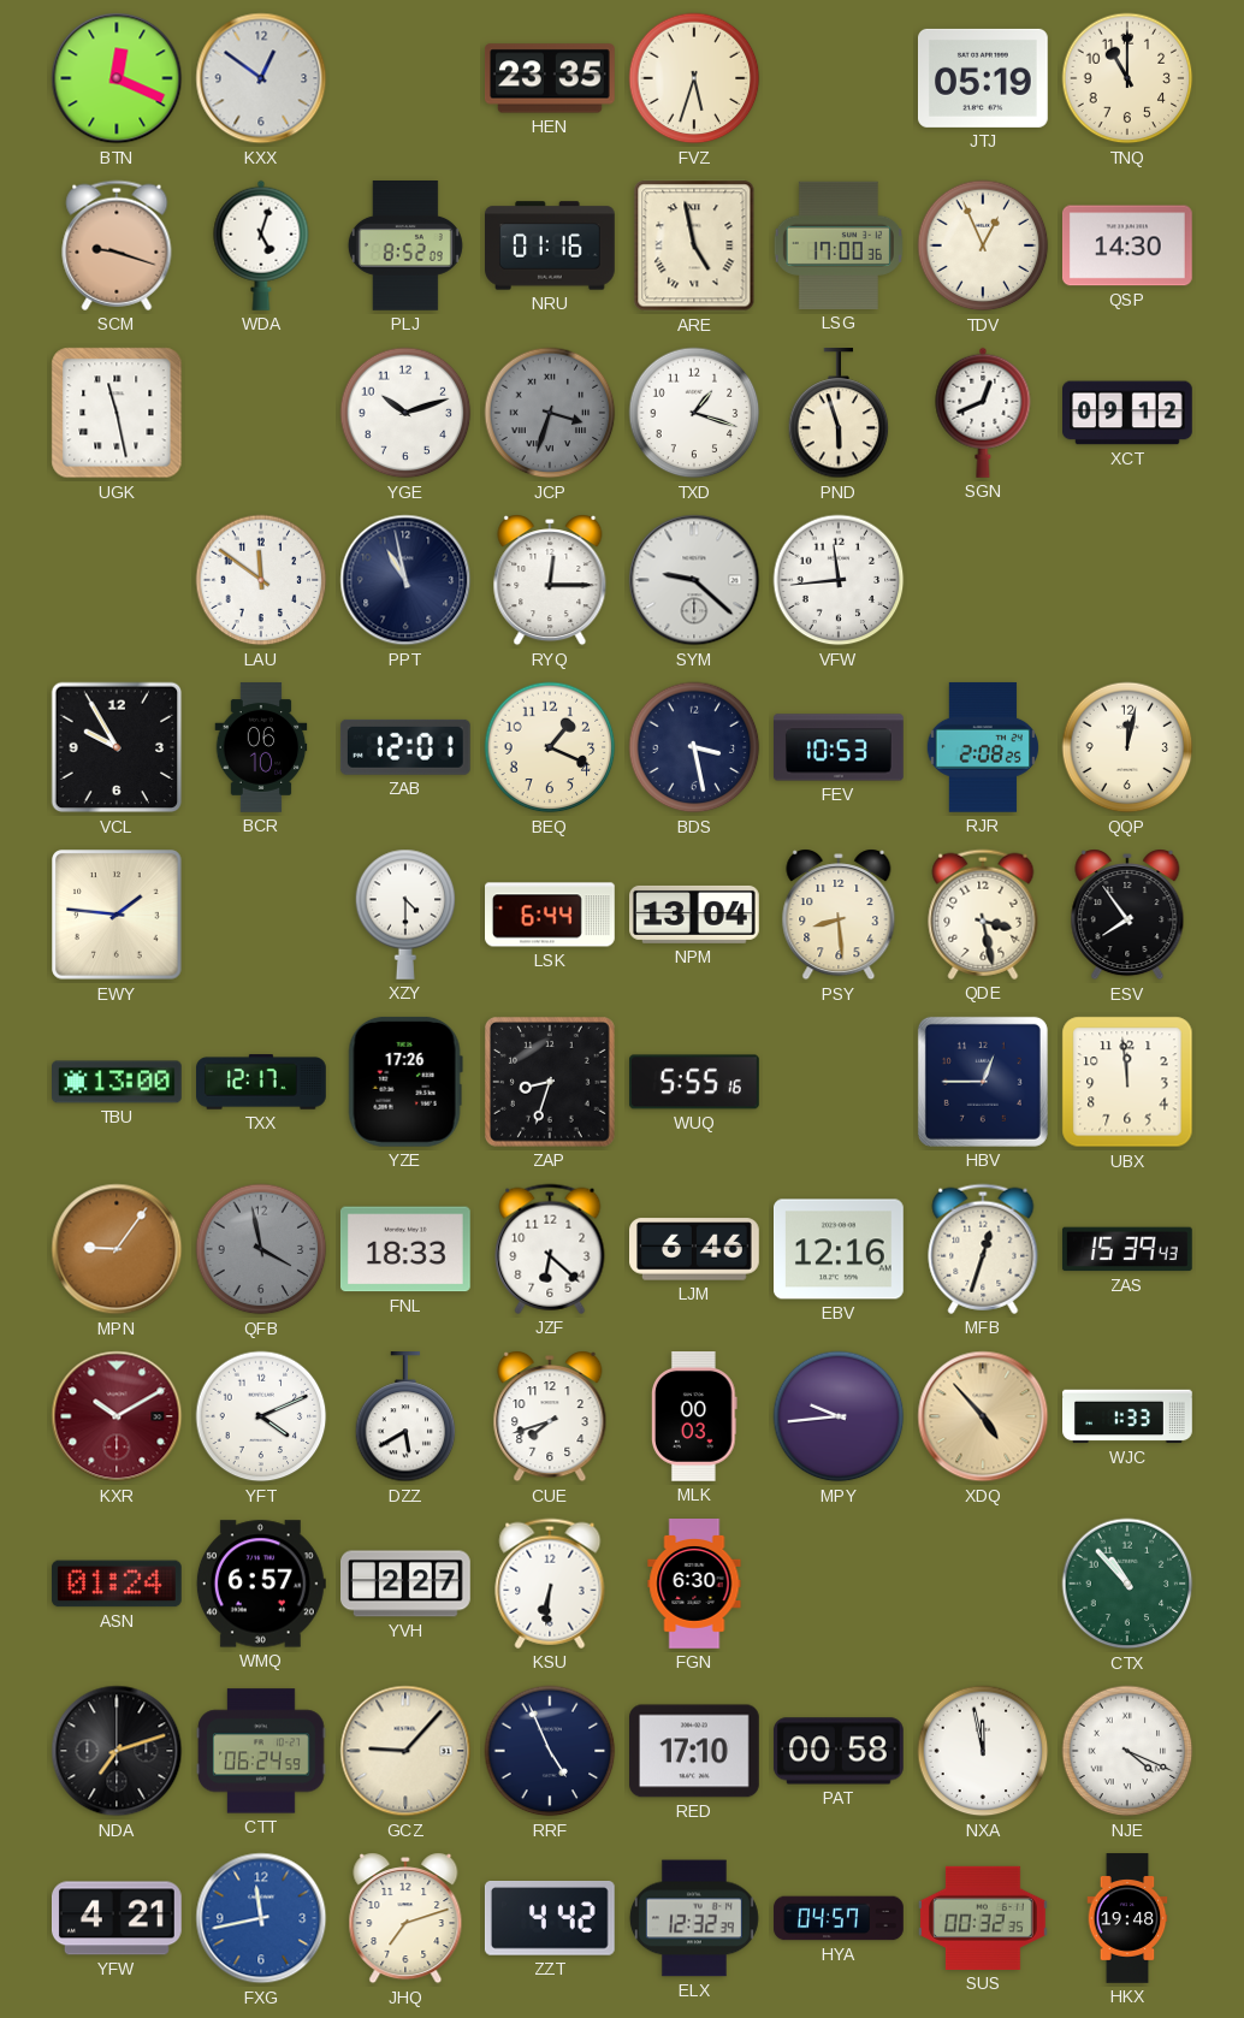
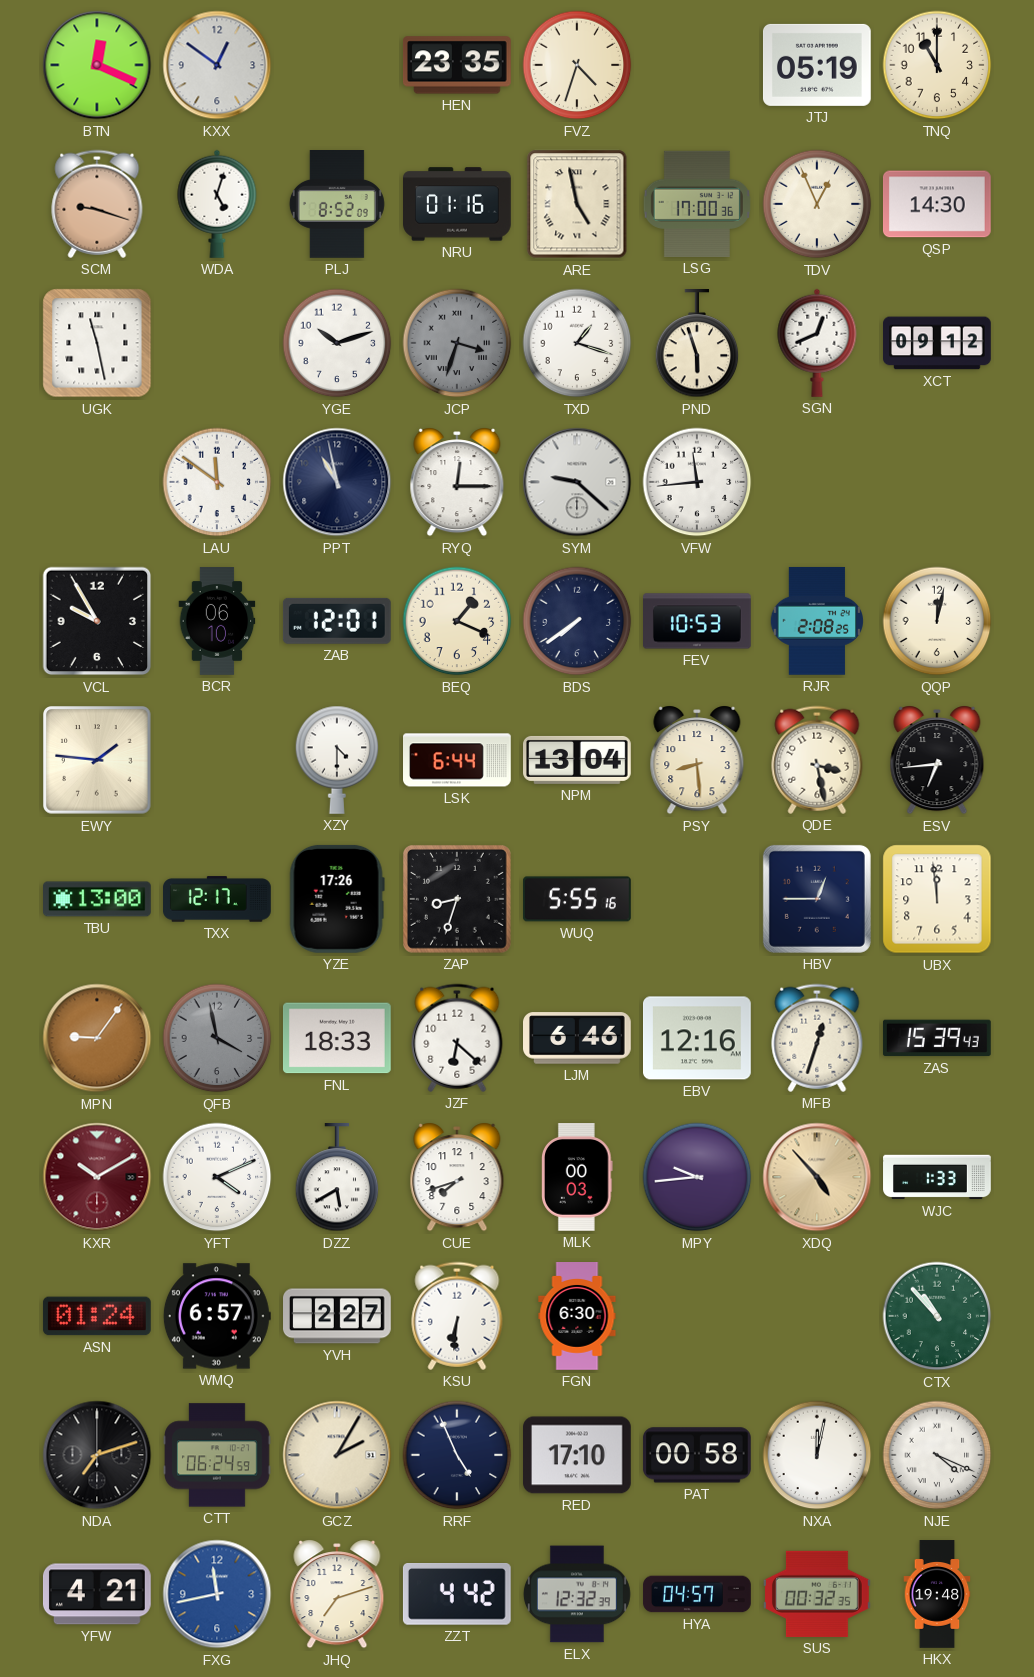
FVZ: 5:33 -> 4:33 (577, 65)
BDS: 3:28 -> 7:39 (577, 621)
ESV: 7:54 -> 6:44 (937, 760)
GCZ: 9:07 -> 2:05 (337, 1455)
NXA: 11:58 -> 12:02 (817, 1455)
